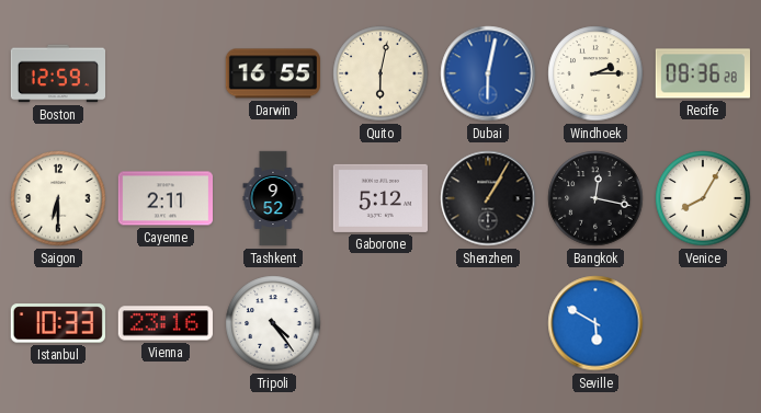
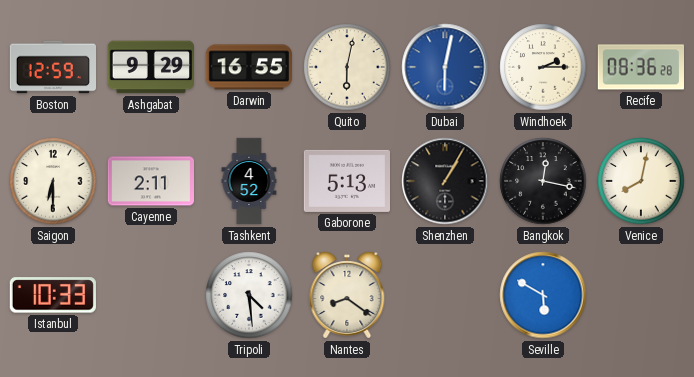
Ashgabat: none -> 9:29 (150, 67)
Tashkent: 9:52 -> 4:52 (249, 181)
Gaborone: 5:12 -> 5:13 (346, 181)
Venice: 8:05 -> 8:02 (641, 181)
Vienna: 23:16 -> none (166, 323)
Tripoli: 4:24 -> 4:29 (249, 295)
Nantes: none -> 8:21 (347, 295)
